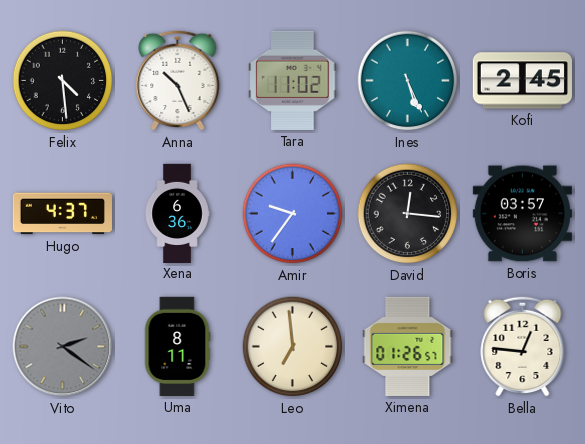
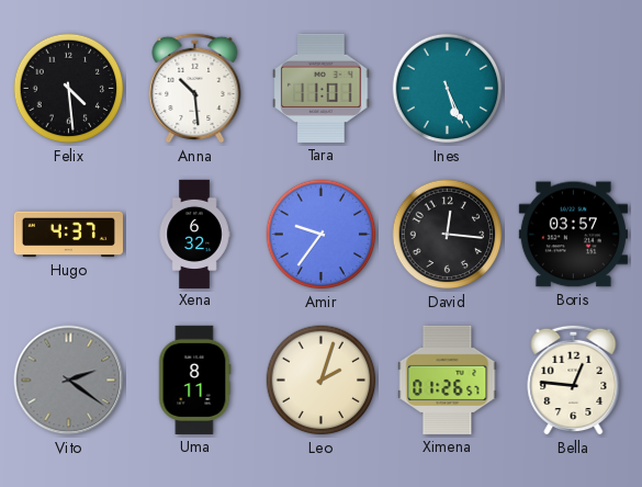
Anna: 10:26 -> 10:29 (195, 88)
Tara: 11:02 -> 11:01 (322, 88)
Kofi: 2:45 -> none (522, 81)
Xena: 6:36 -> 6:32 (194, 234)
Leo: 6:59 -> 2:03 (322, 381)
